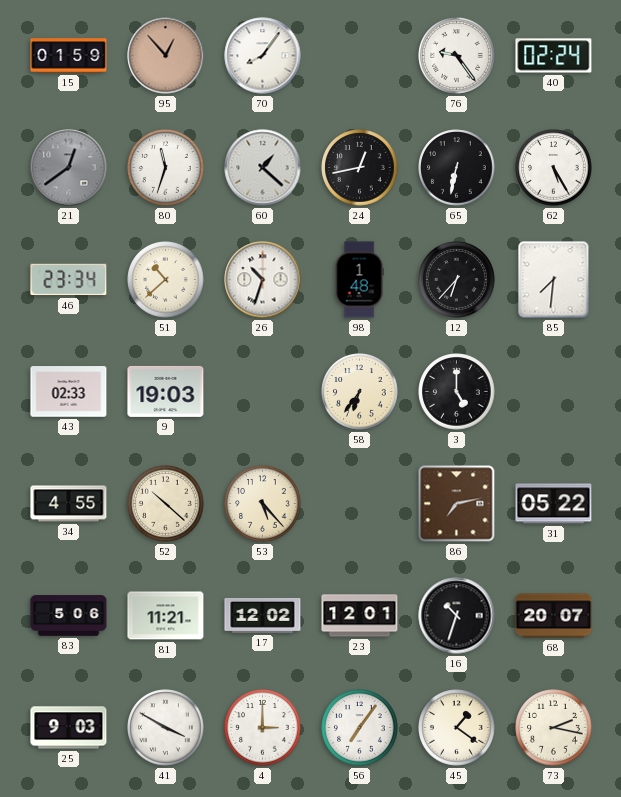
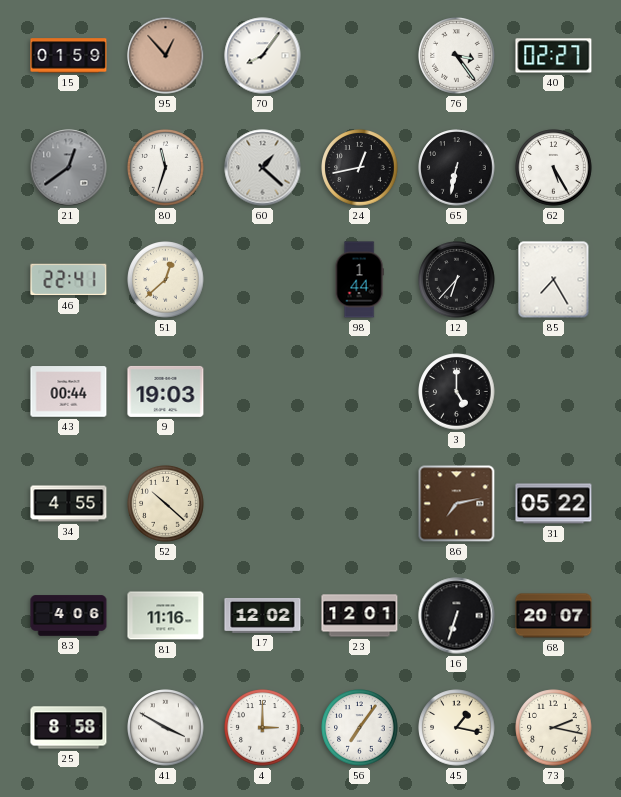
76: 9:24 -> 3:24 (457, 56)
40: 02:24 -> 02:27 (554, 56)
46: 23:34 -> 22:41 (69, 280)
51: 10:38 -> 12:38 (166, 280)
26: 10:33 -> none (263, 280)
98: 1:48 -> 1:44 (359, 280)
85: 7:31 -> 7:25 (554, 280)
43: 02:33 -> 00:44 (69, 392)
58: 6:36 -> none (360, 392)
53: 5:23 -> none (263, 504)
83: 5:06 -> 4:06 (69, 616)
81: 11:21 -> 11:16 (166, 616)
16: 10:33 -> 6:33 (457, 616)
25: 9:03 -> 8:58 (69, 728)
45: 1:21 -> 1:17 (457, 728)
